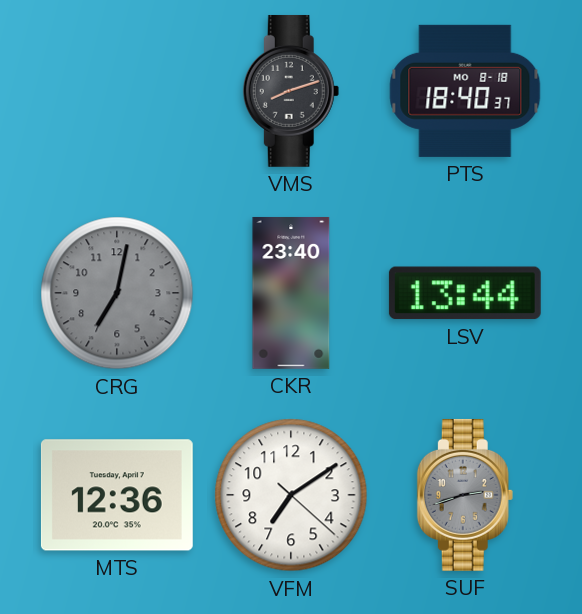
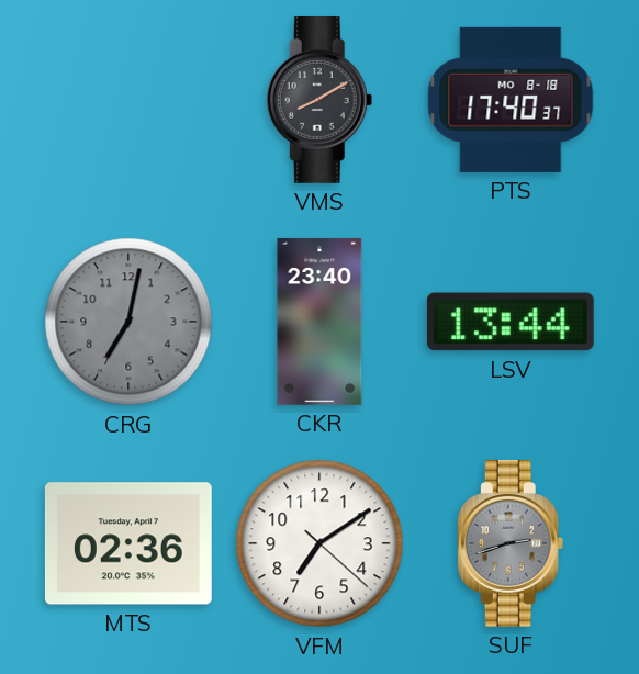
VMS: 8:12 -> 8:10 (319, 100)
PTS: 18:40 -> 17:40 (511, 100)
MTS: 12:36 -> 02:36 (128, 543)
